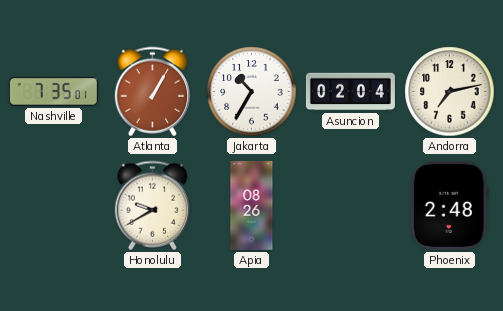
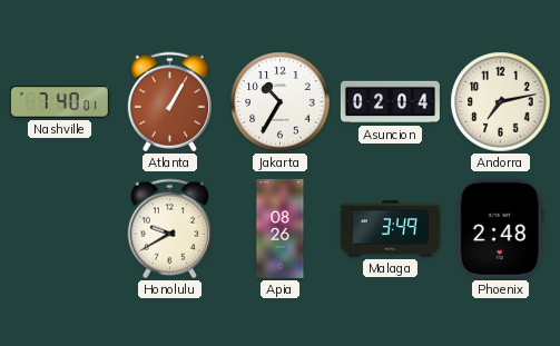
Nashville: 7:35 -> 7:40 (59, 102)
Malaga: none -> 3:49 (390, 229)
